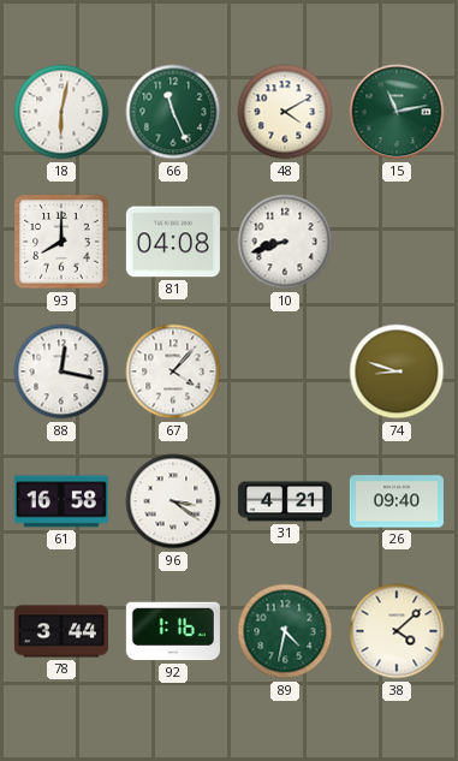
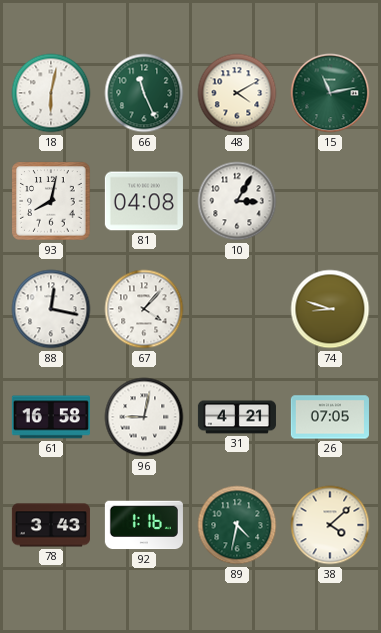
93: 8:00 -> 8:02 (51, 201)
10: 8:42 -> 3:05 (237, 201)
96: 3:21 -> 9:02 (144, 417)
26: 09:40 -> 07:05 (330, 417)
78: 3:44 -> 3:43 (51, 525)
